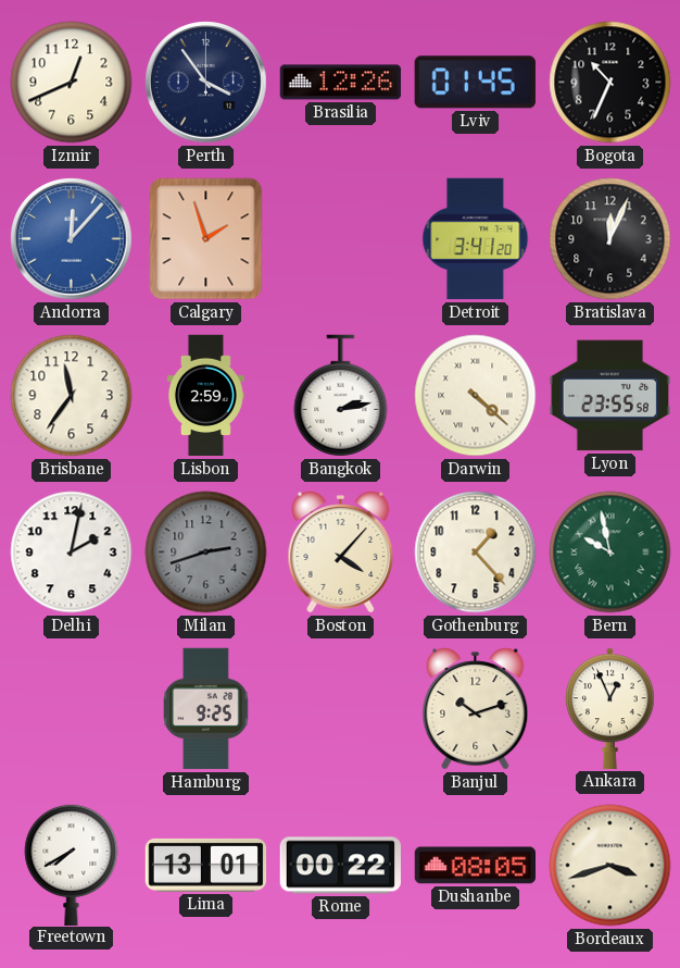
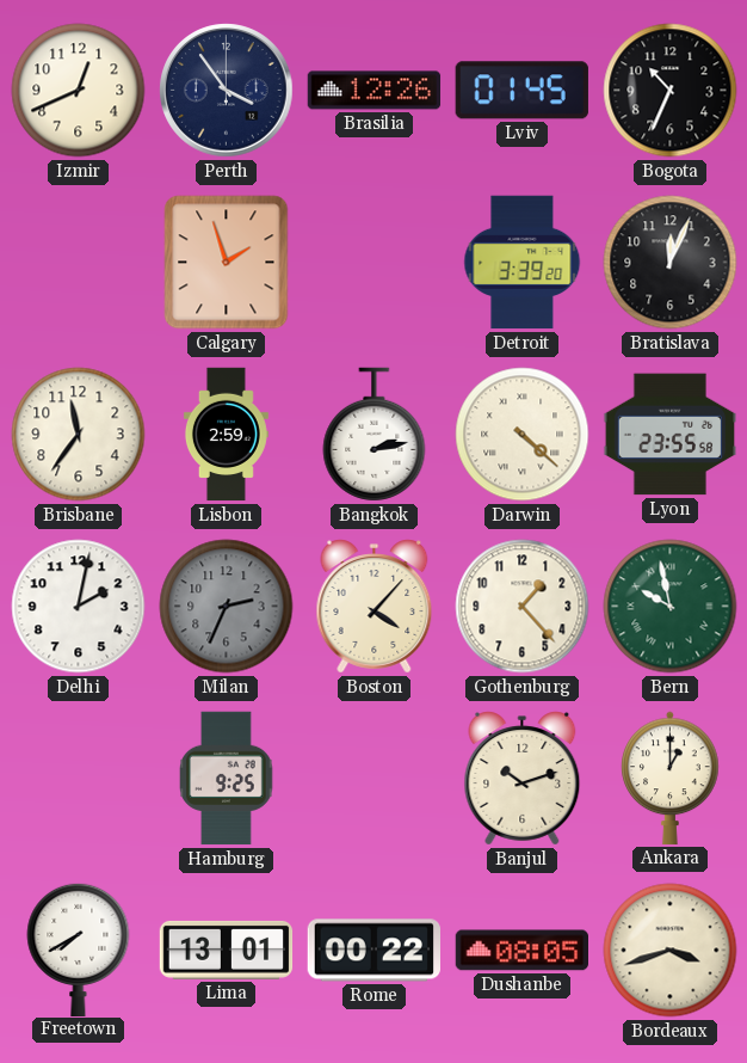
Andorra: 12:07 -> none (72, 239)
Detroit: 3:41 -> 3:39 (523, 263)
Milan: 2:42 -> 2:34 (227, 607)
Ankara: 12:56 -> 1:00 (671, 778)
